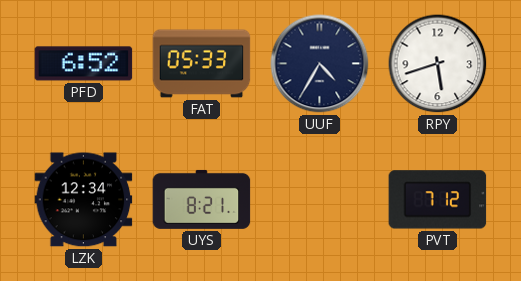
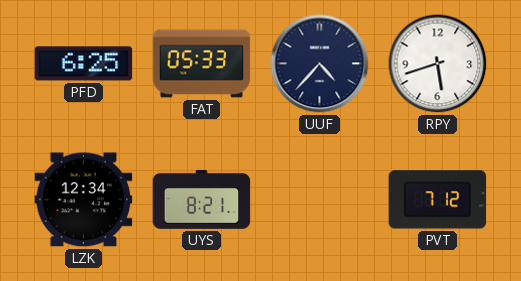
PFD: 6:52 -> 6:25 (84, 64)
UUF: 4:35 -> 4:37 (320, 64)
